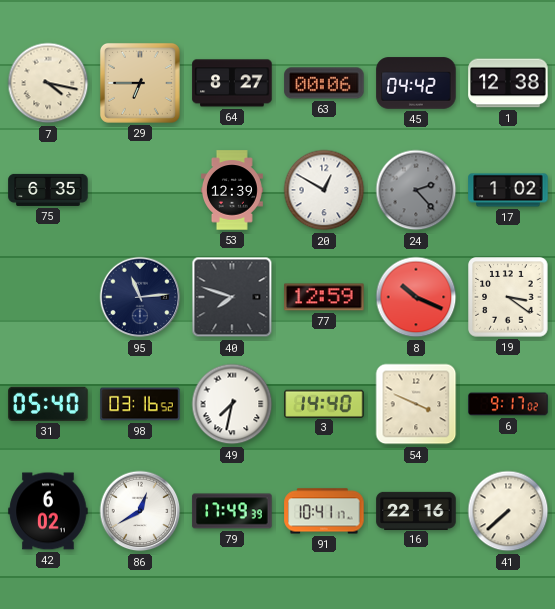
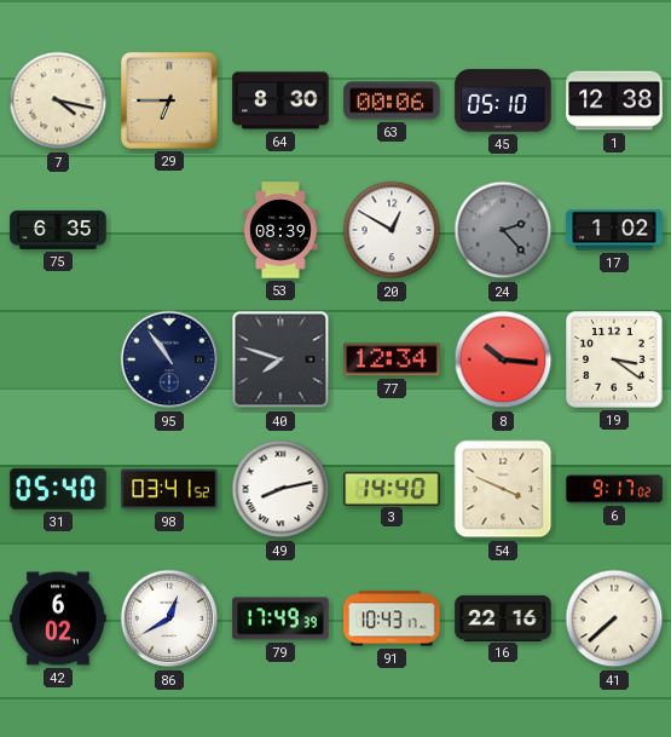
64: 8:27 -> 8:30 (280, 100)
45: 04:42 -> 05:10 (503, 100)
53: 12:39 -> 08:39 (280, 230)
95: 11:14 -> 10:54 (169, 359)
77: 12:59 -> 12:34 (392, 359)
8: 10:19 -> 10:16 (503, 359)
98: 03:16 -> 03:41 (169, 489)
49: 7:32 -> 8:13 (280, 489)
91: 10:41 -> 10:43 (392, 618)
